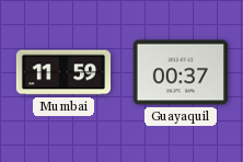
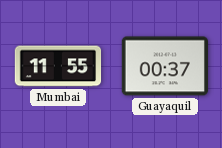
Mumbai: 11:59 -> 11:55 (58, 66)
